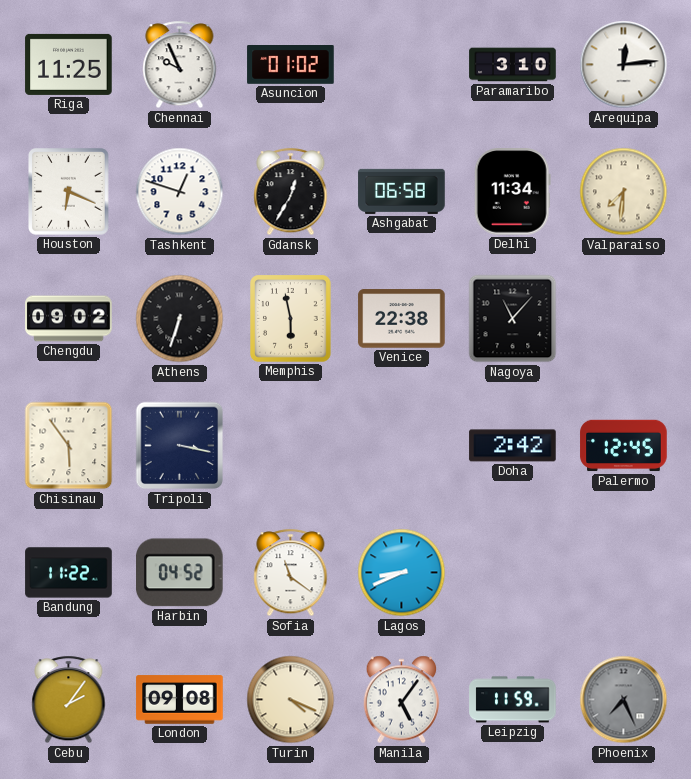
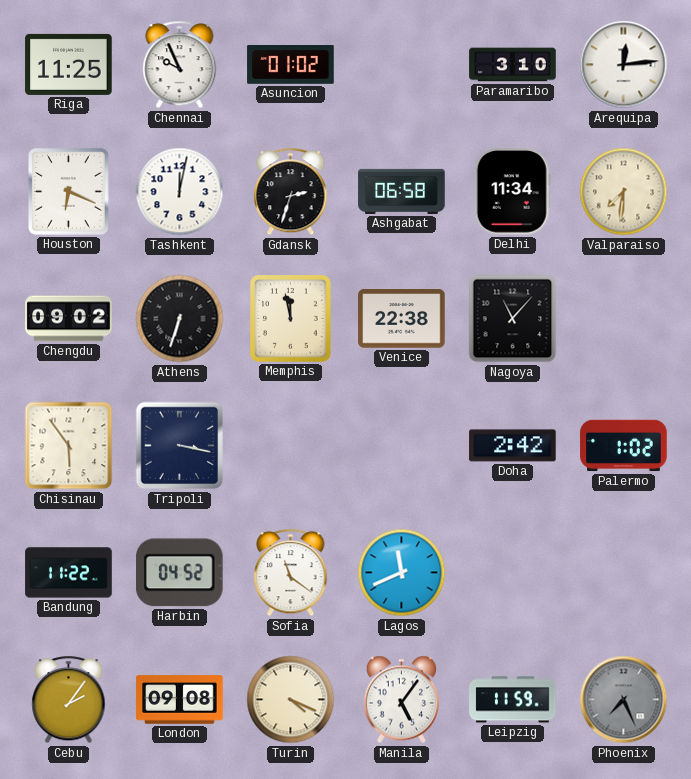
Tashkent: 12:48 -> 12:02 (180, 192)
Gdansk: 12:35 -> 2:33 (291, 192)
Memphis: 5:58 -> 11:58 (291, 319)
Palermo: 12:45 -> 1:02 (624, 446)
Lagos: 8:41 -> 11:41 (402, 573)
